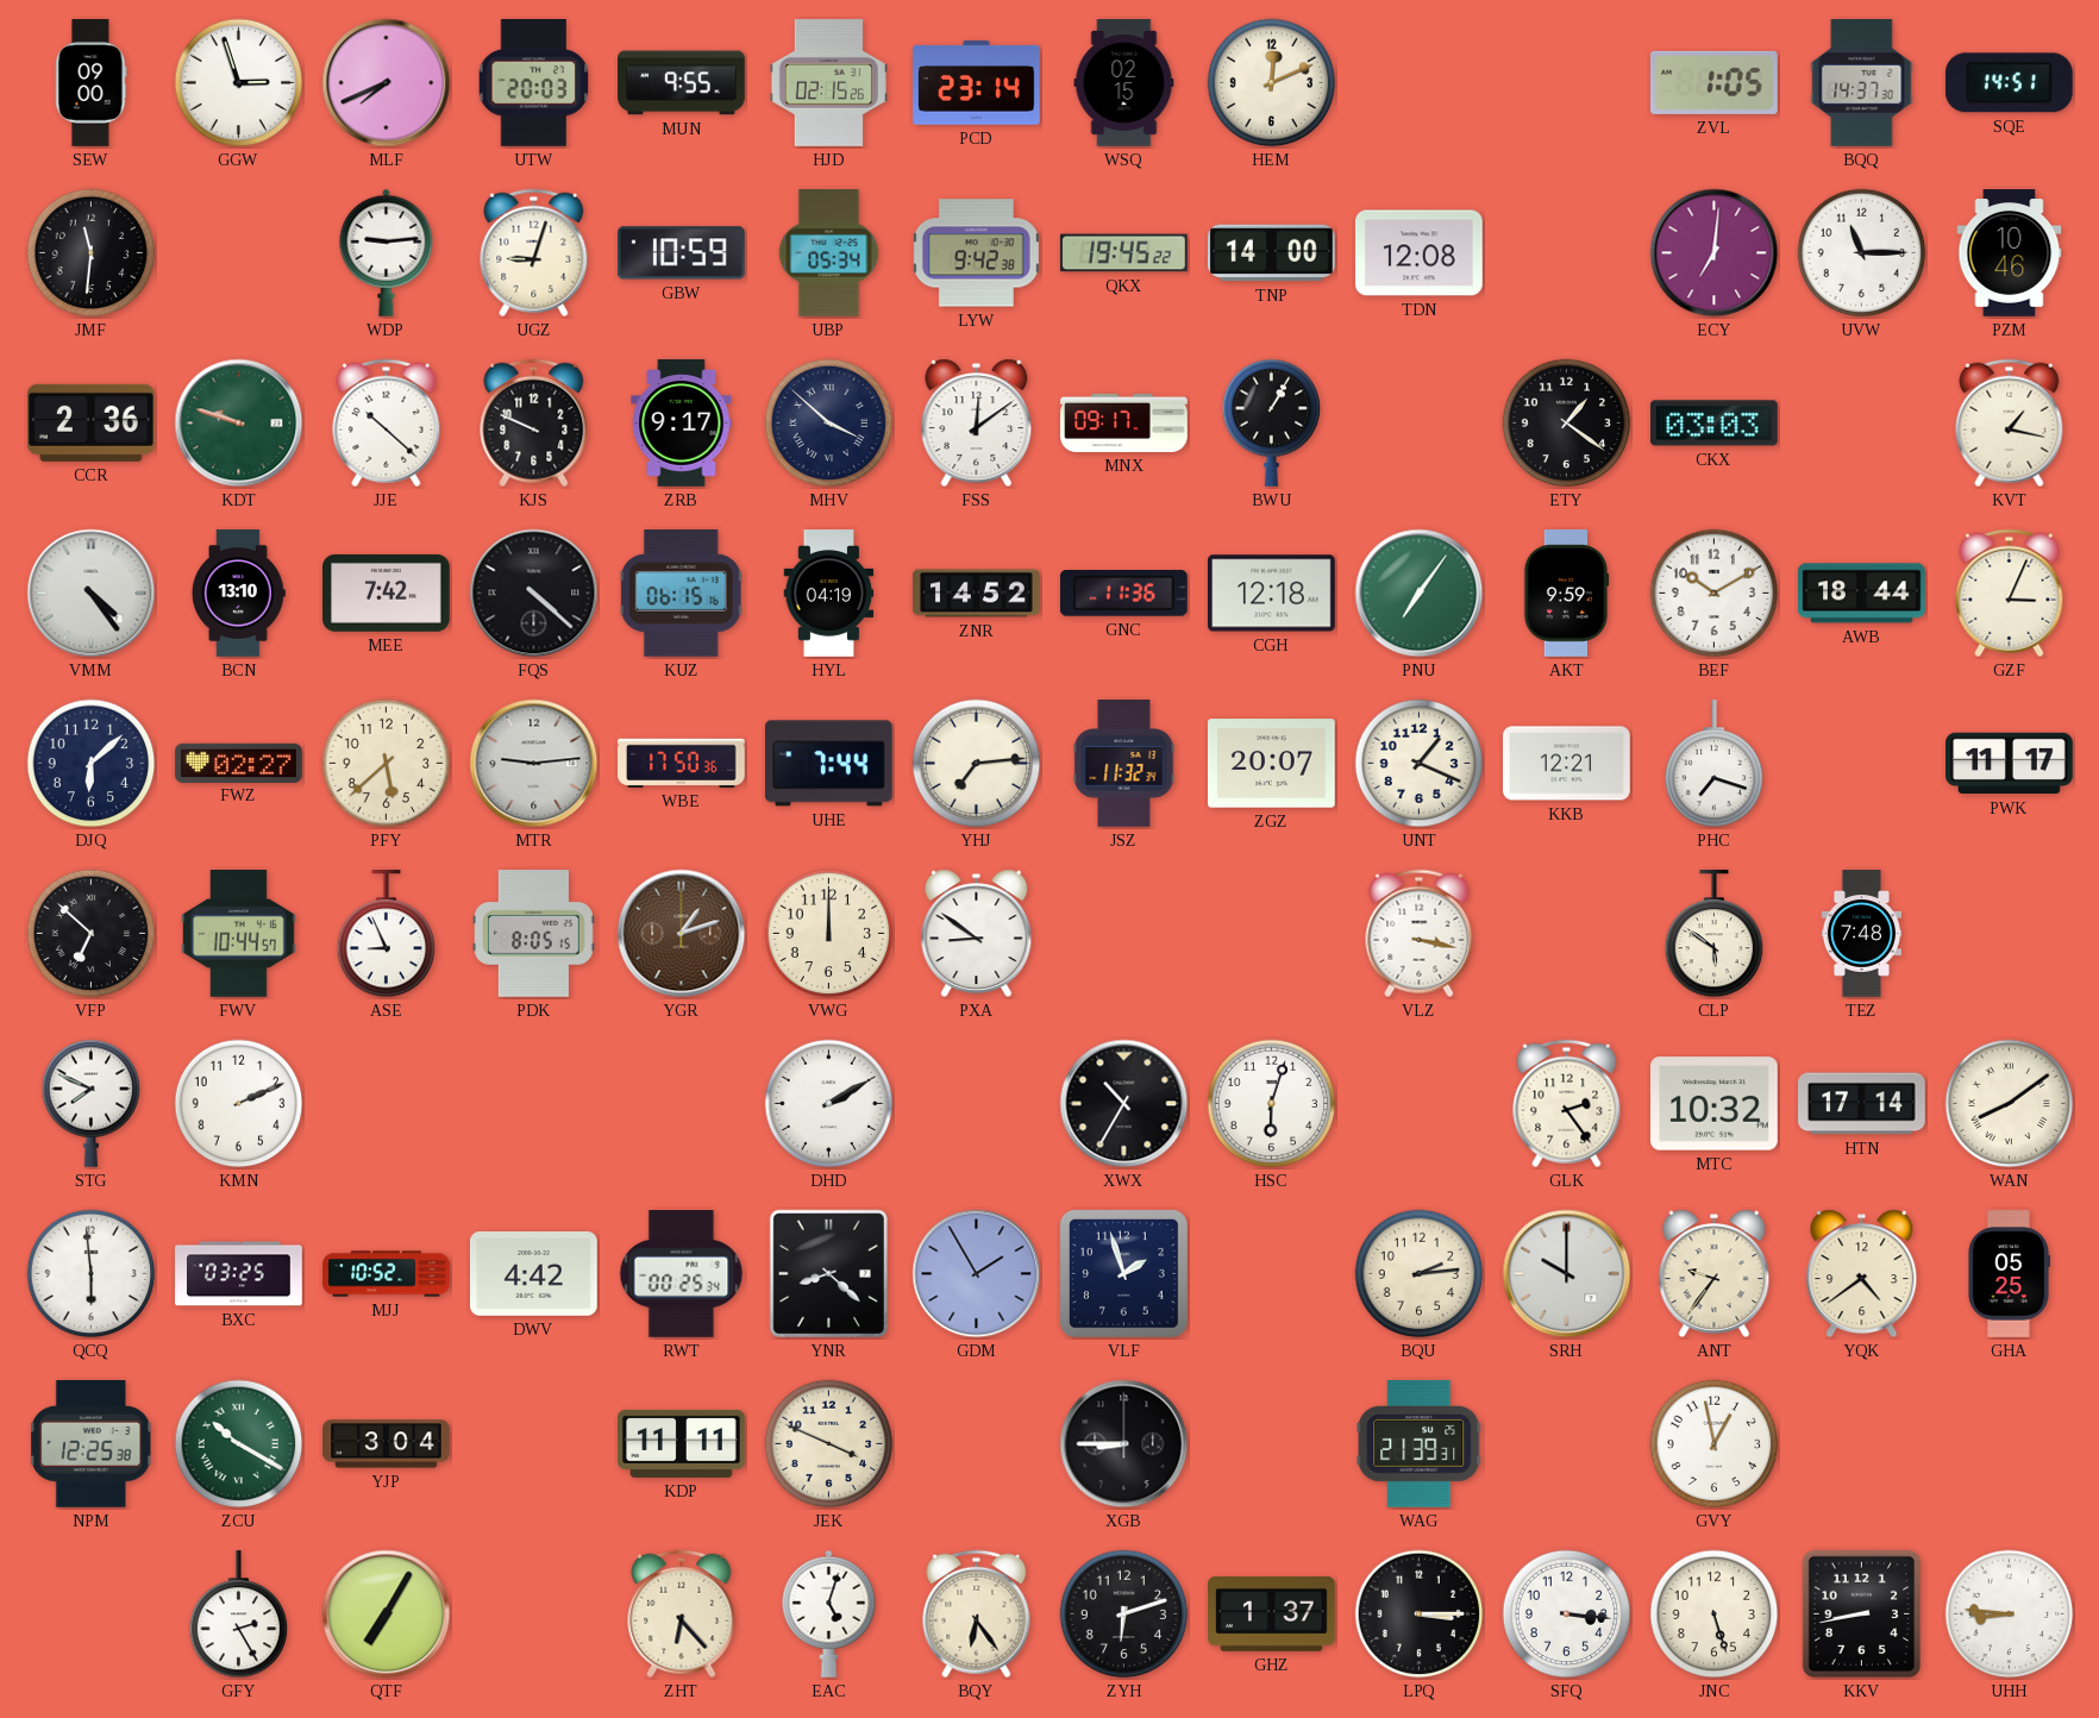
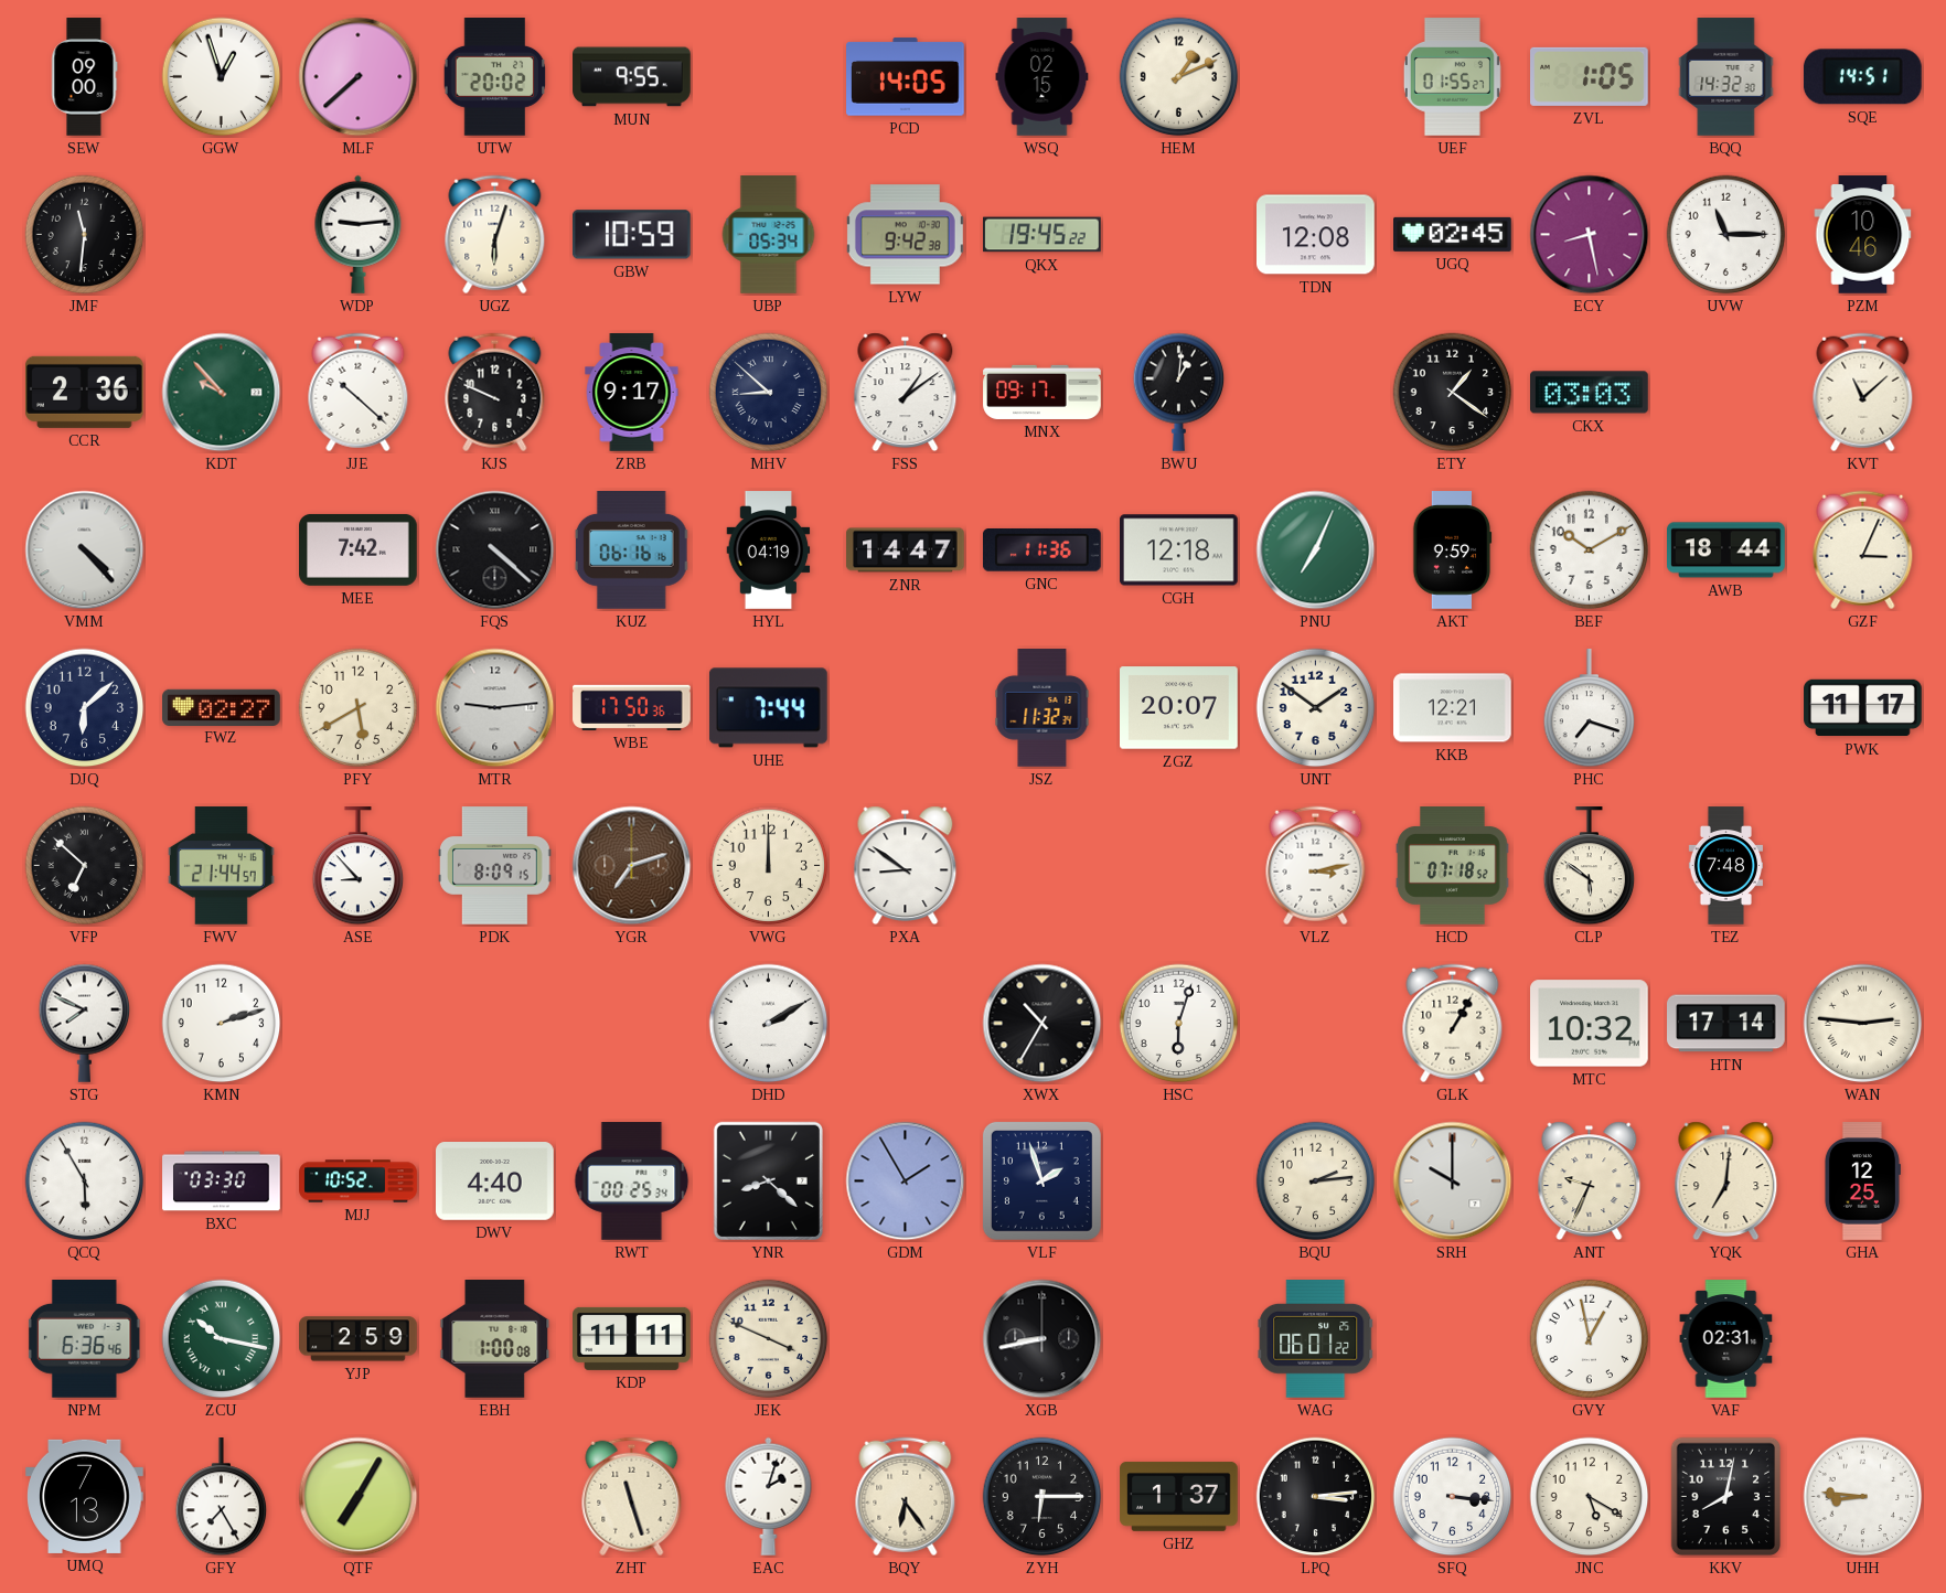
GGW: 2:57 -> 12:57 (222, 77)
MLF: 7:41 -> 7:38 (359, 77)
UTW: 20:03 -> 20:02 (495, 77)
HJD: 02:15 -> none (828, 83)
PCD: 23:14 -> 14:05 (906, 77)
HEM: 12:11 -> 1:11 (1179, 77)
UEF: none -> 01:55 (1452, 77)
BQQ: 14:37 -> 14:32 (1726, 77)
UGZ: 9:03 -> 6:03 (495, 235)
TNP: 14:00 -> none (1272, 253)
UGQ: none -> 02:45 (1453, 234)
ECY: 7:01 -> 8:28 (1590, 235)
KDT: 9:48 -> 9:53 (222, 393)
MHV: 3:52 -> 8:52 (769, 393)
FSS: 12:09 -> 1:09 (906, 393)
BWU: 1:05 -> 1:01 (1179, 392)
KVT: 1:17 -> 11:08 (1863, 393)
VMM: 4:24 -> 4:23 (85, 550)
BCN: 13:10 -> none (239, 594)
KUZ: 06:15 -> 06:16 (632, 550)
ZNR: 14:52 -> 14:47 (906, 550)
PNU: 7:06 -> 7:04 (1316, 550)
PFY: 5:38 -> 5:40 (359, 708)
YHJ: 7:14 -> none (977, 764)
UNT: 1:19 -> 1:51 (1316, 708)
FWV: 10:44 -> 21:44 (222, 866)
ASE: 8:56 -> 8:53 (359, 866)
PDK: 8:05 -> 8:09 (495, 866)
YGR: 1:12 -> 7:12 (632, 866)
VLZ: 3:17 -> 3:13 (1316, 866)
HCD: none -> 07:18 (1453, 866)
KMN: 2:11 -> 2:12 (222, 1024)
GLK: 2:24 -> 1:05 (1453, 1024)
WAN: 8:09 -> 2:46 (1863, 1024)
QCQ: 5:59 -> 5:55 (85, 1182)
BXC: 03:25 -> 03:30 (222, 1182)
DWV: 4:42 -> 4:40 (495, 1182)
ANT: 9:36 -> 9:34 (1590, 1182)
YQK: 4:39 -> 7:01 (1726, 1182)
GHA: 05:25 -> 12:25 (1862, 1182)
NPM: 12:25 -> 6:36 (84, 1339)
ZCU: 10:20 -> 10:17 (222, 1339)
YJP: 3:04 -> 2:59 (359, 1339)
EBH: none -> 1:00 (495, 1339)
XGB: 8:45 -> 8:43 (1042, 1339)
WAG: 21:39 -> 06:01 (1316, 1338)
VAF: none -> 02:31 (1726, 1339)
UMQ: none -> 7:13 (85, 1496)
GFY: 2:25 -> 7:25 (222, 1497)
ZHT: 6:23 -> 11:27 (632, 1497)
EAC: 5:03 -> 2:03 (769, 1496)
ZYH: 6:12 -> 6:15 (1042, 1497)
LPQ: 3:15 -> 3:14 (1316, 1497)
JNC: 5:27 -> 5:20 (1590, 1497)
KKV: 8:43 -> 8:02 (1725, 1497)
